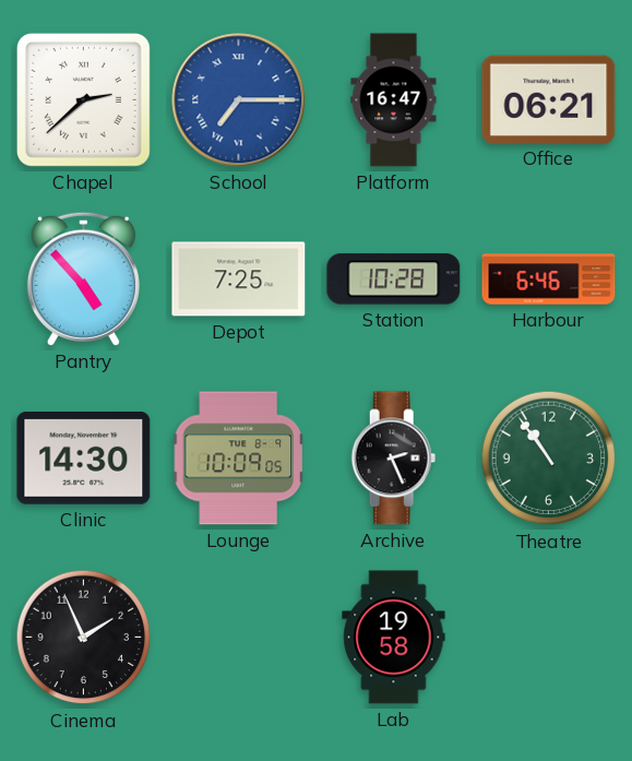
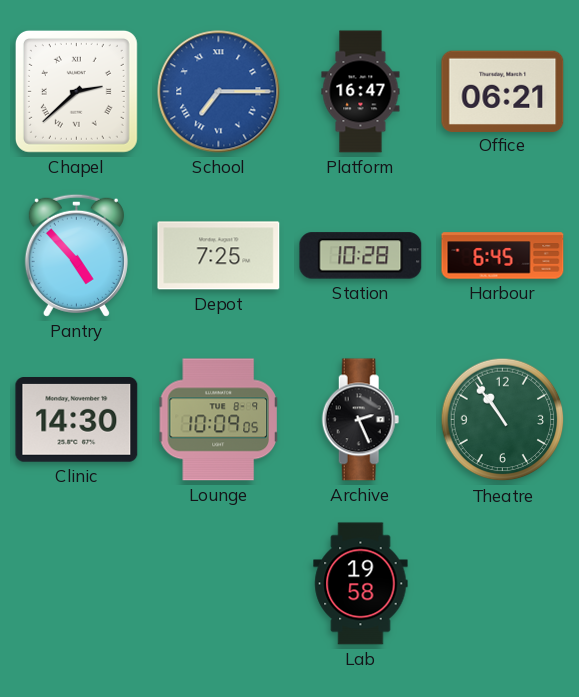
Harbour: 6:46 -> 6:45 (503, 256)
Cinema: 1:56 -> none (84, 638)
